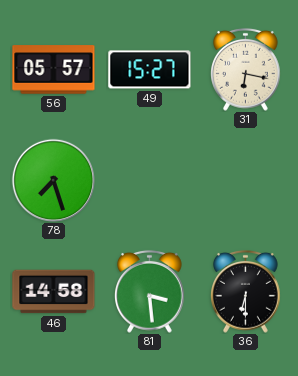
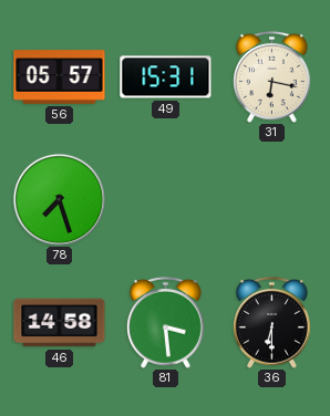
49: 15:27 -> 15:31 (166, 77)
